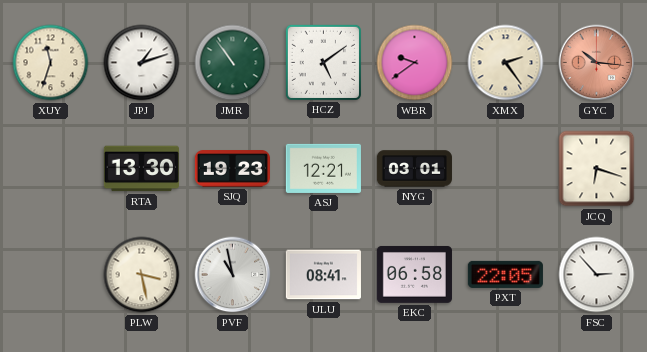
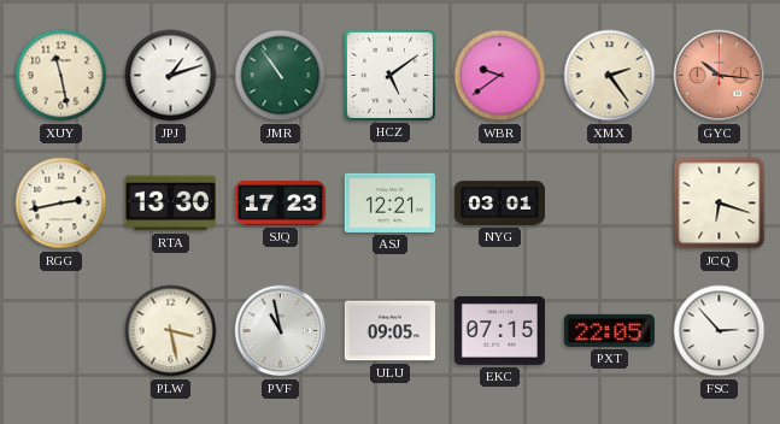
XUY: 11:33 -> 11:28 (61, 76)
RGG: none -> 2:43 (61, 204)
SJQ: 19:23 -> 17:23 (280, 204)
ULU: 08:41 -> 09:05 (389, 331)
EKC: 06:58 -> 07:15 (499, 330)
